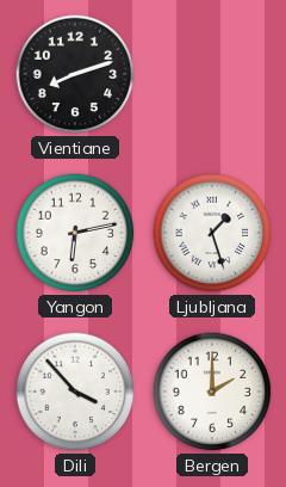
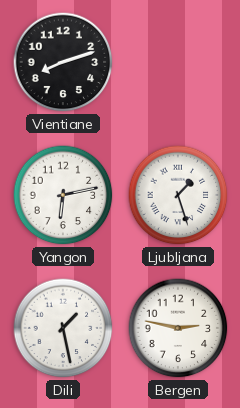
Dili: 3:53 -> 1:28 (63, 328)
Bergen: 2:00 -> 2:47 (178, 328)
